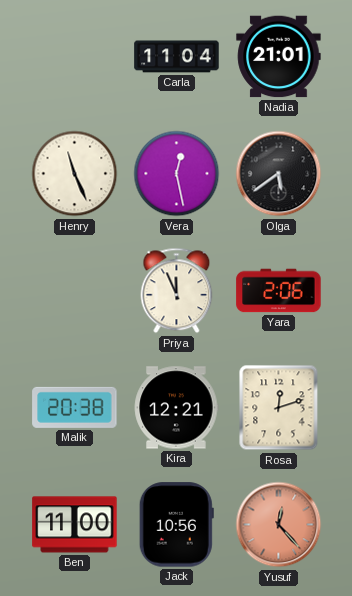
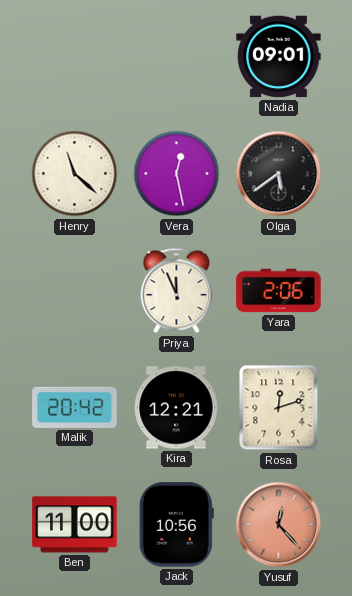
Carla: 11:04 -> none (177, 57)
Nadia: 21:01 -> 09:01 (279, 57)
Henry: 11:26 -> 11:22 (75, 174)
Malik: 20:38 -> 20:42 (75, 407)
